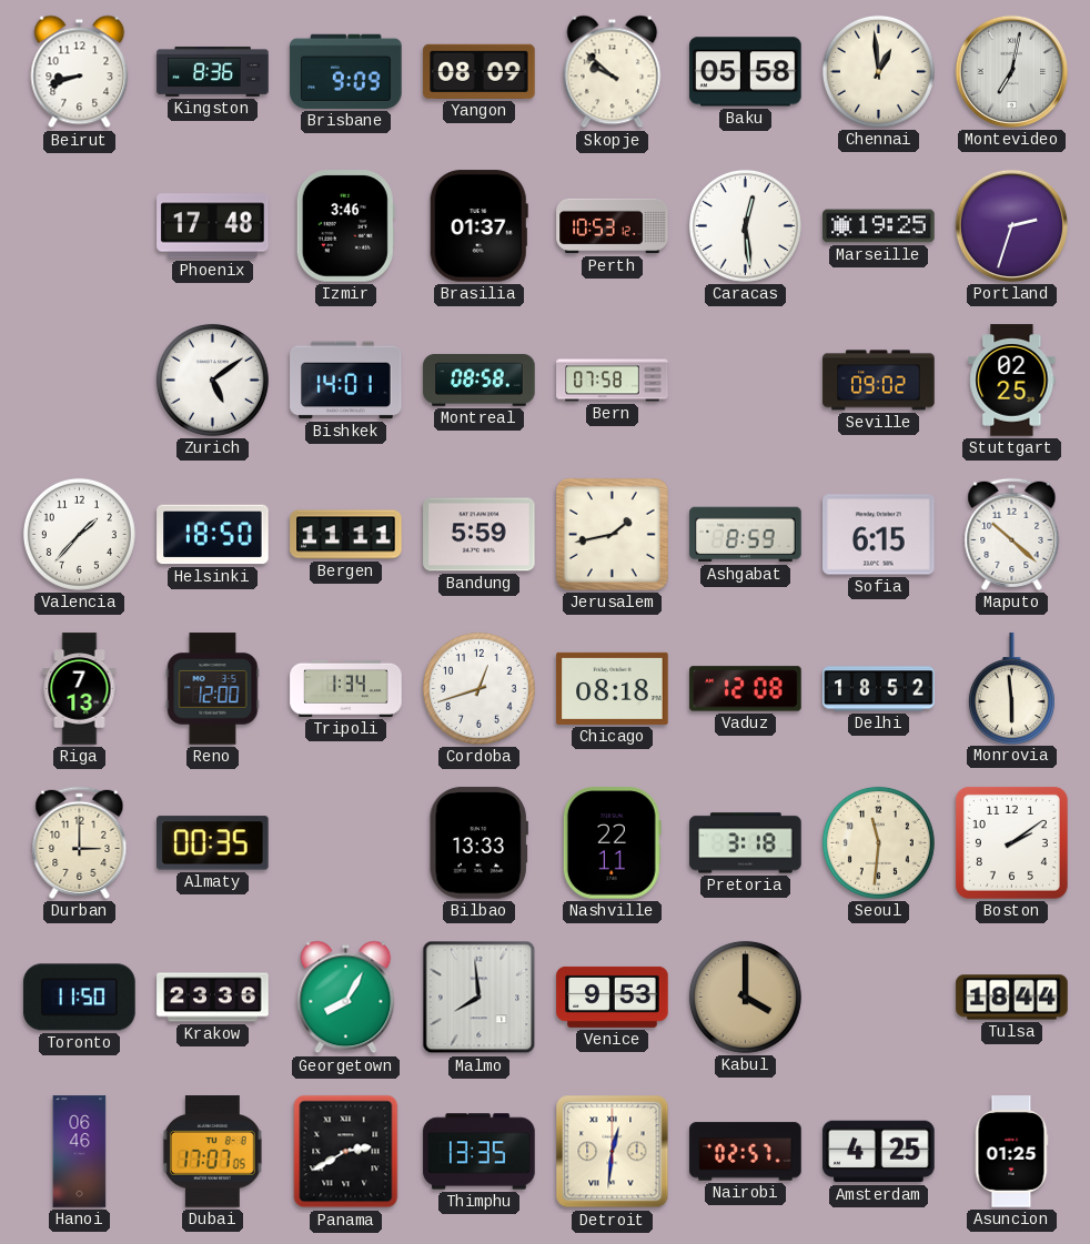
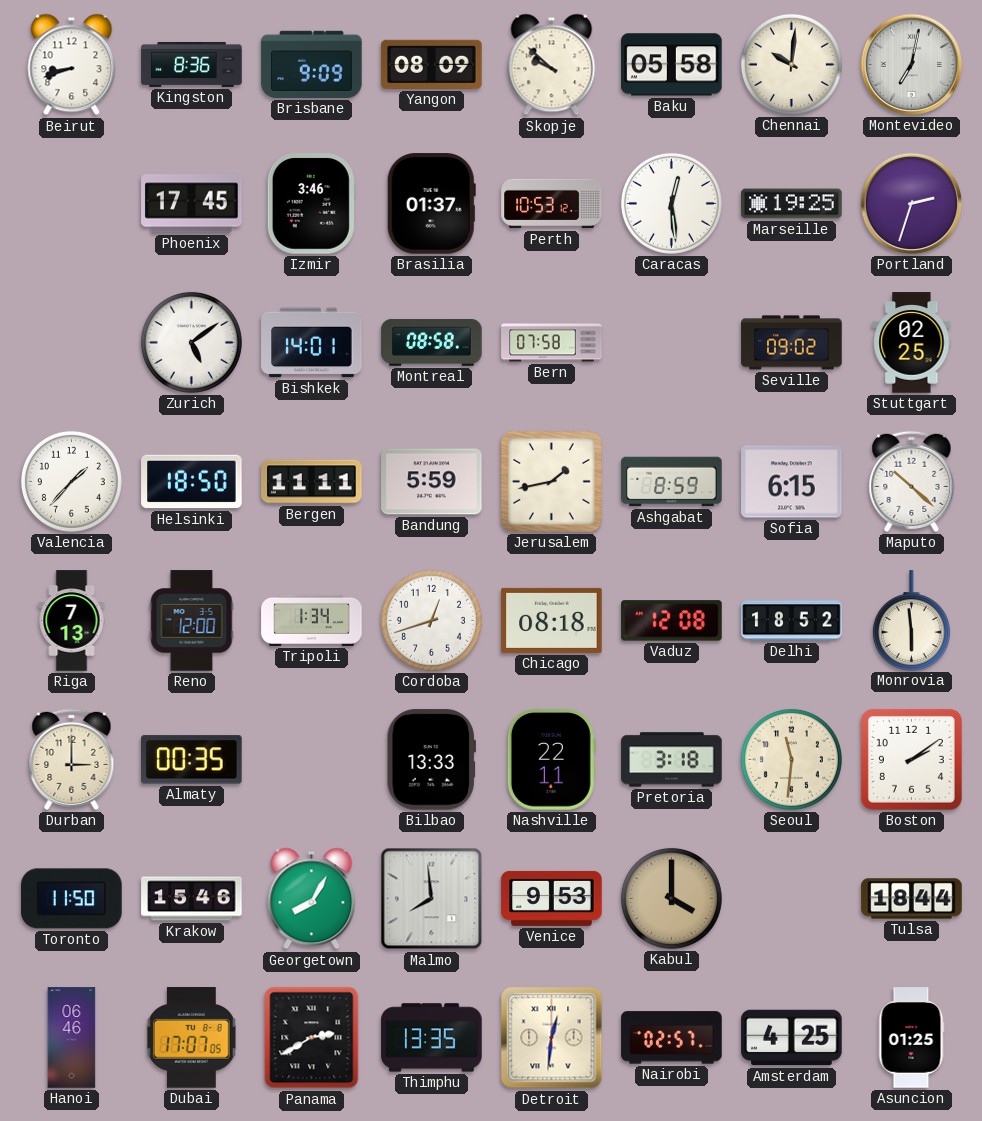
Chennai: 12:59 -> 10:01 (791, 64)
Phoenix: 17:48 -> 17:45 (192, 204)
Krakow: 23:36 -> 15:46 (192, 899)
